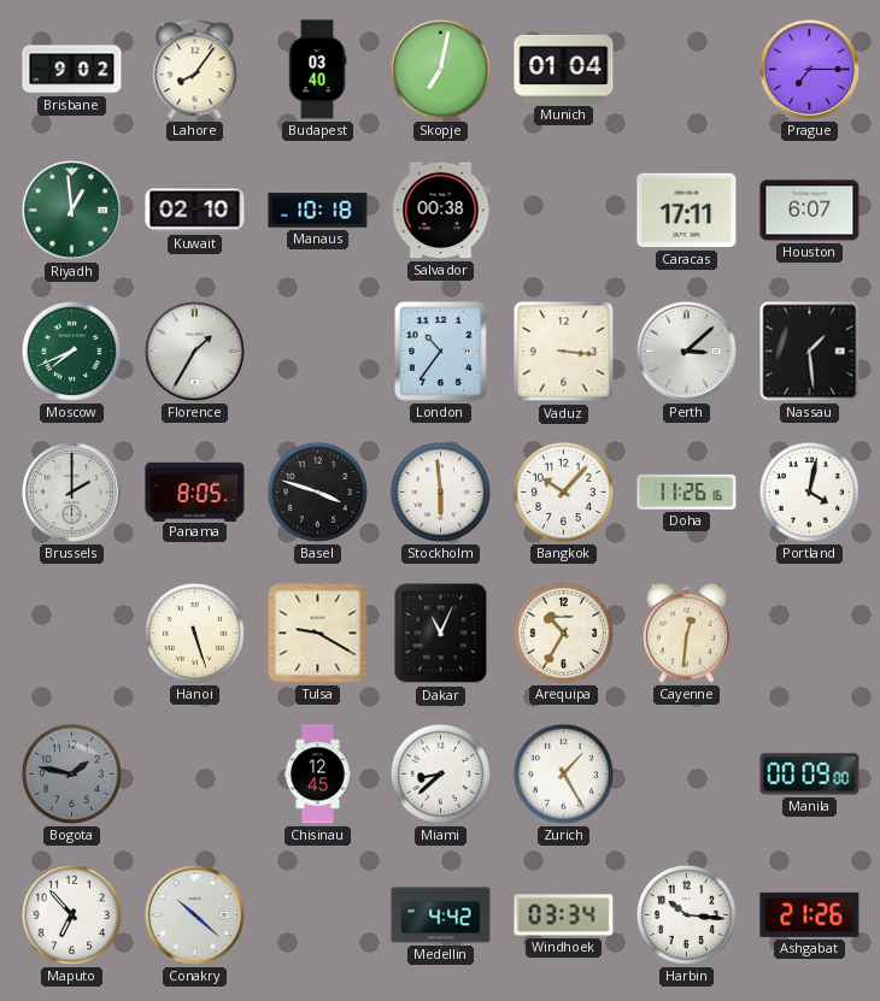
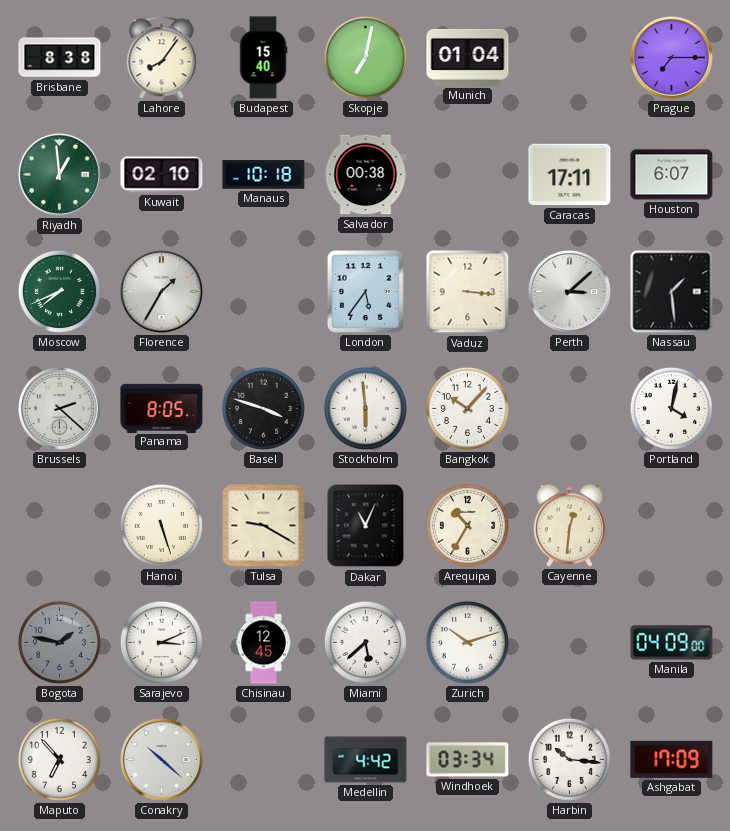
Brisbane: 9:02 -> 8:38 (60, 58)
Budapest: 03:40 -> 15:40 (263, 58)
London: 10:36 -> 5:36 (365, 291)
Brussels: 2:00 -> 2:22 (59, 408)
Doha: 11:26 -> none (687, 491)
Sarajevo: none -> 3:11 (161, 642)
Miami: 8:38 -> 5:38 (365, 642)
Zurich: 1:25 -> 10:12 (467, 642)
Manila: 00:09 -> 04:09 (672, 643)
Ashgabat: 21:26 -> 17:09 (672, 759)
